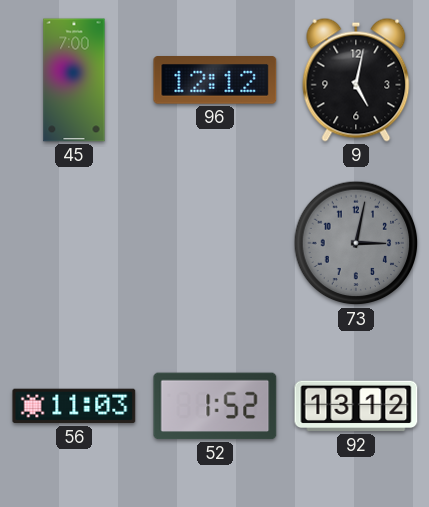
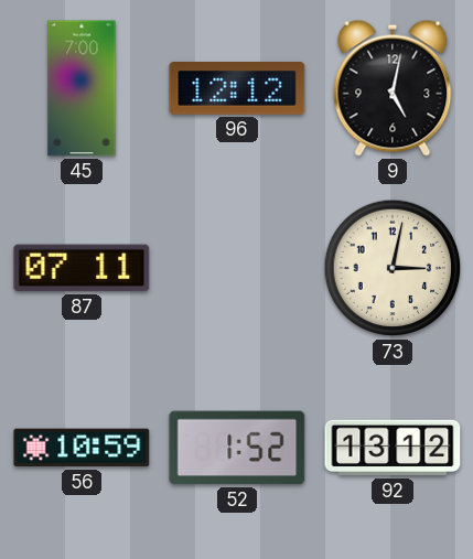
87: none -> 07:11 (82, 268)
73 dial: grey -> cream (393, 268)
56: 11:03 -> 10:59 (82, 448)
